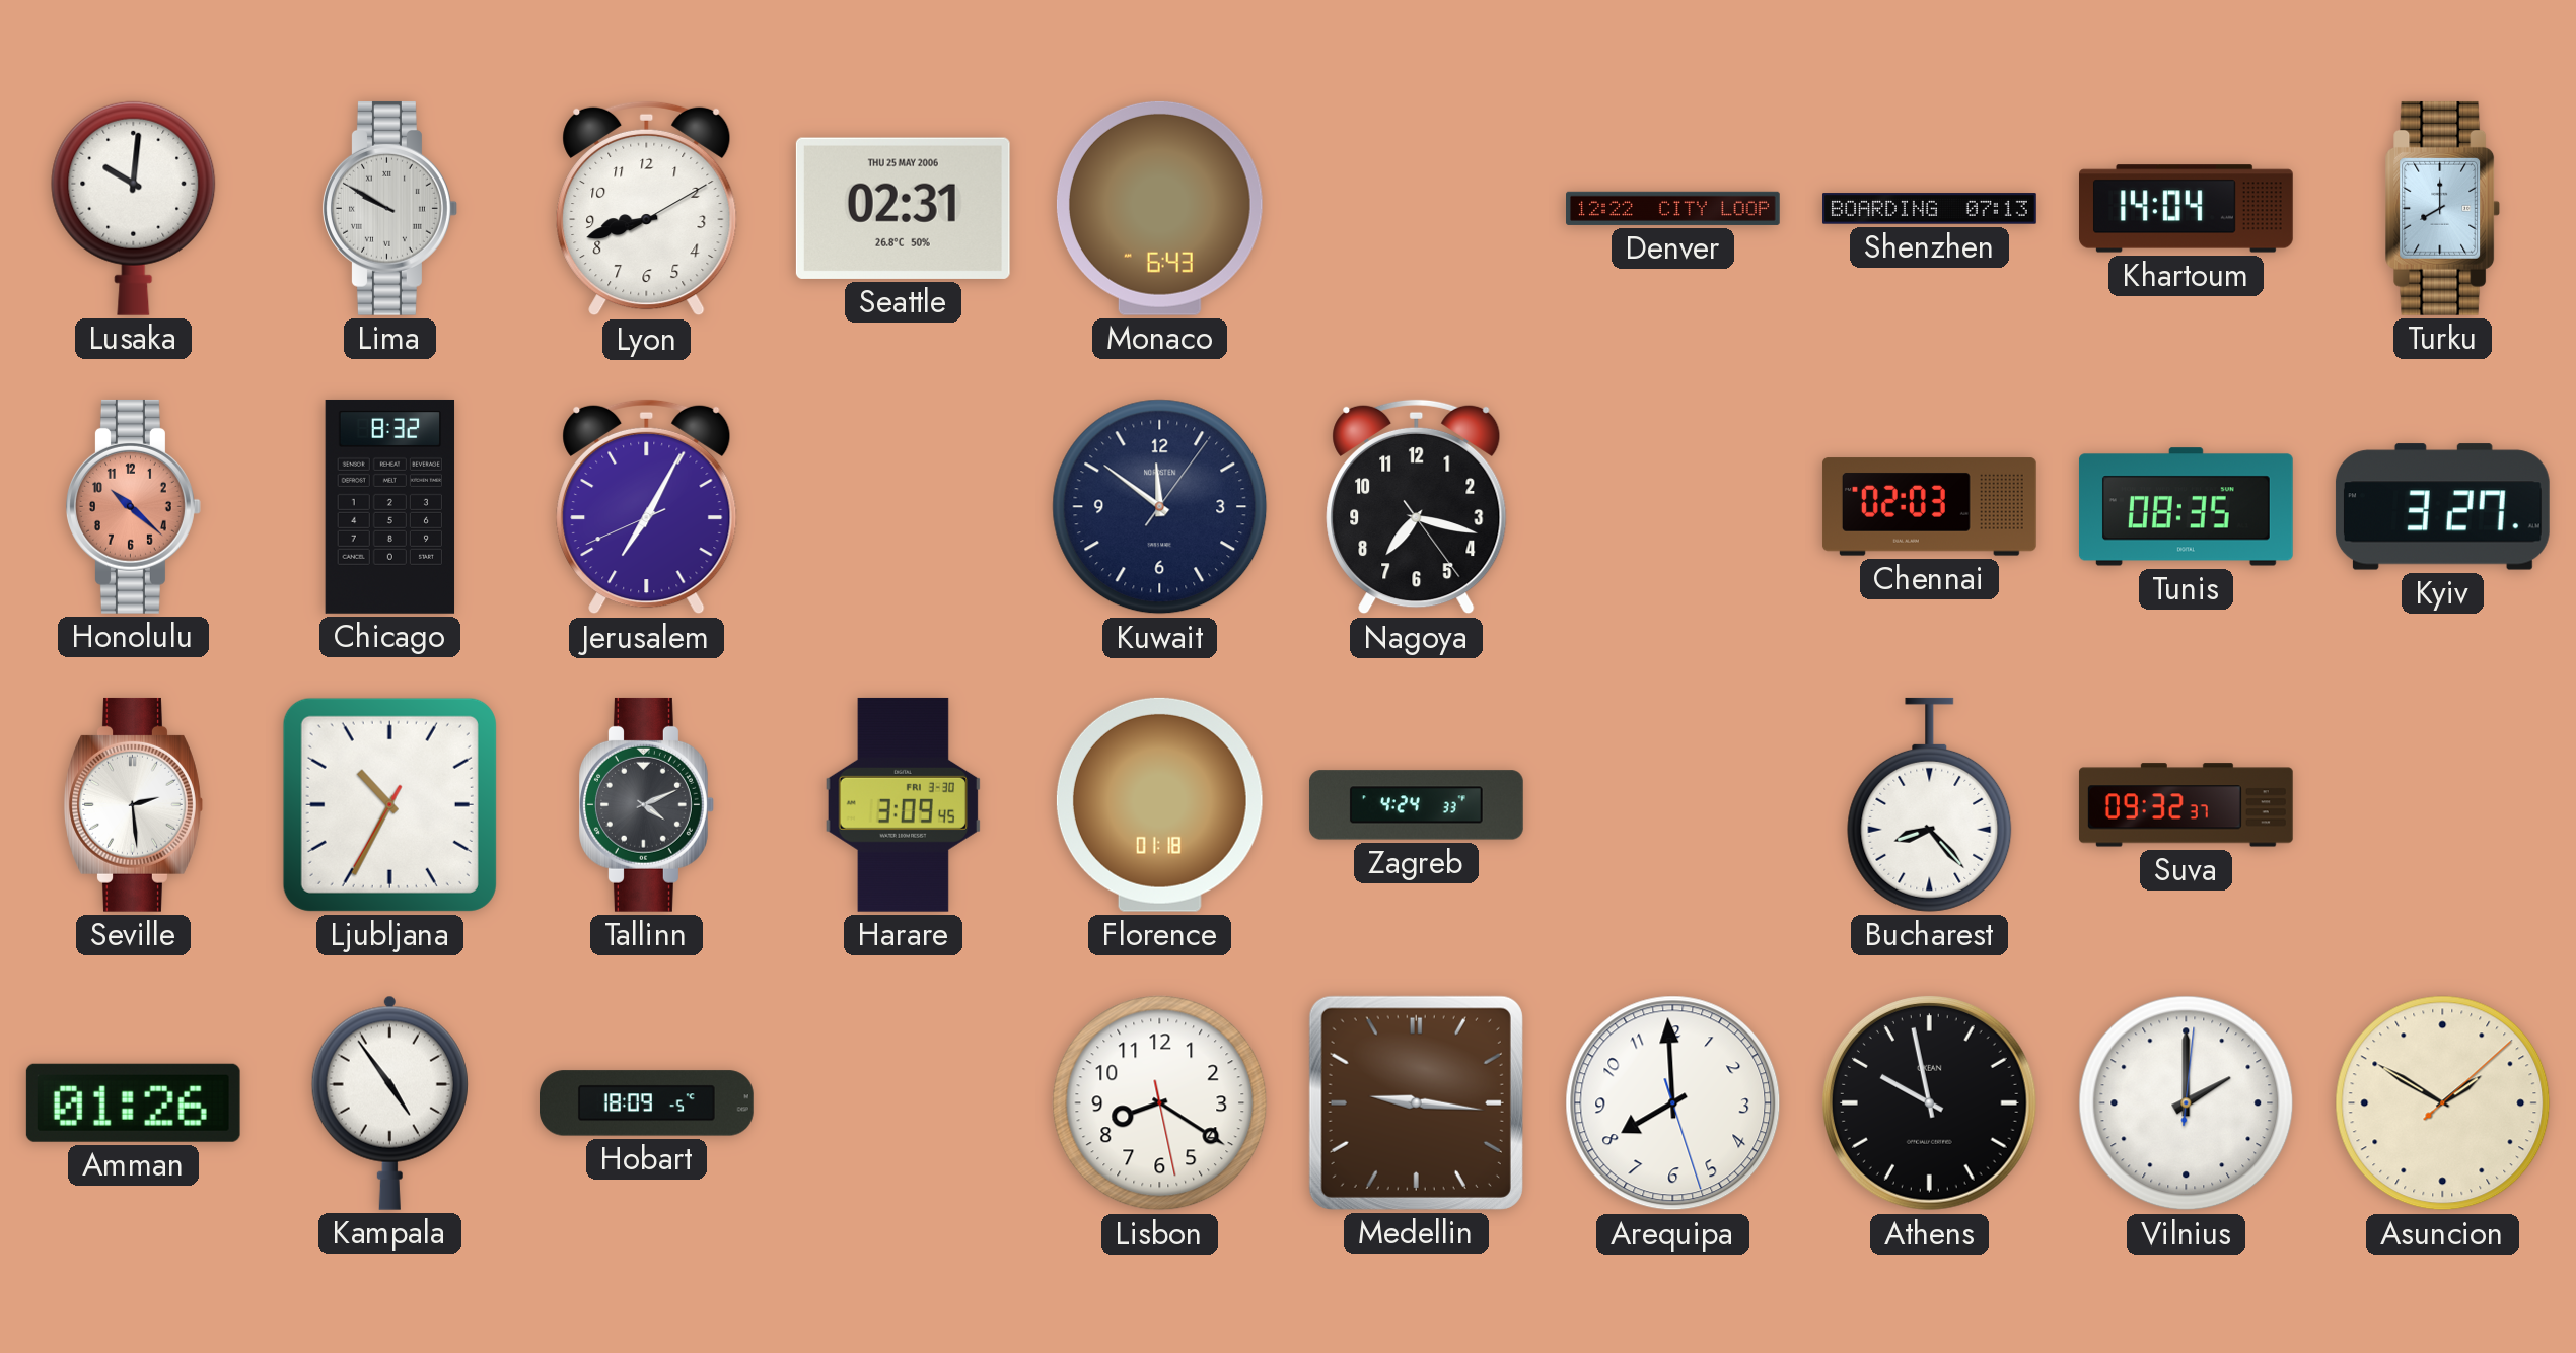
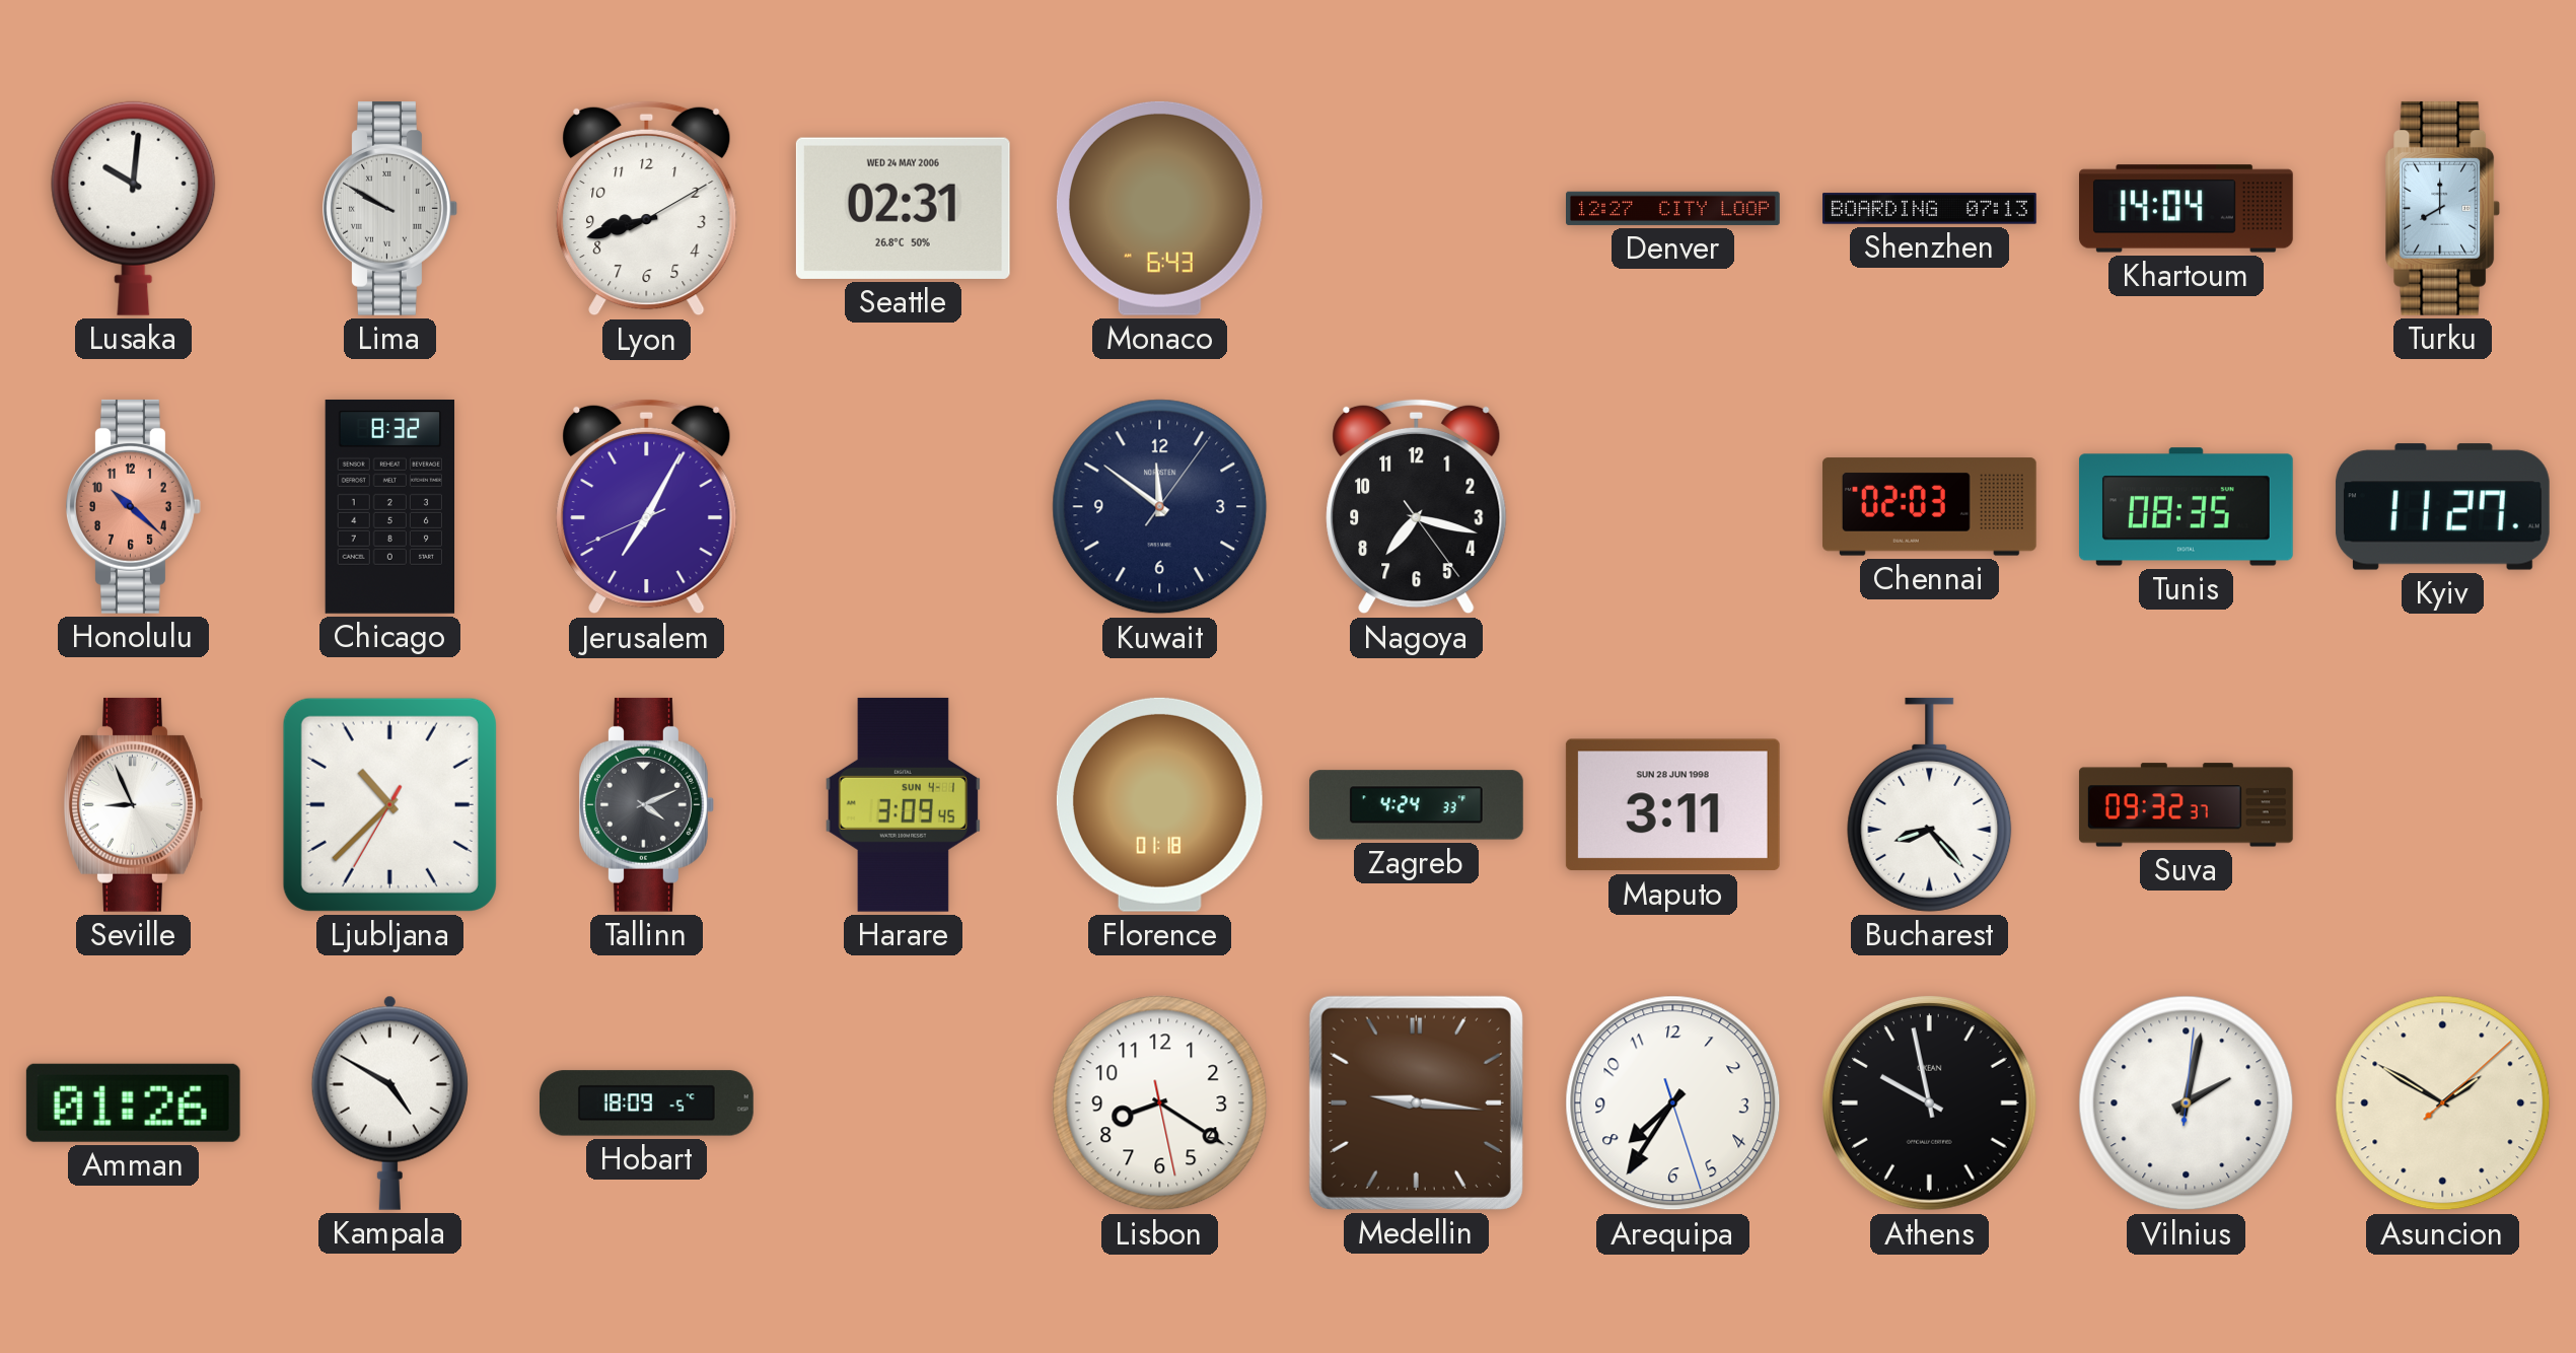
Seattle date: THU 25 MAY 2006 -> WED 24 MAY 2006 (903, 208)
Denver: 12:22 -> 12:27 (1673, 208)
Kyiv: 3:27 -> 11:27 (2442, 507)
Seville: 2:29 -> 8:56 (133, 804)
Ljubljana: 10:34 -> 10:37 (389, 804)
Harare date: FRI 3-30 -> SUN 4-1 (903, 804)
Maputo: none -> 3:11 (1672, 805)
Kampala: 4:54 -> 4:50 (389, 1102)
Arequipa: 7:59 -> 7:35 (1673, 1103)
Vilnius: 2:00 -> 2:02 (2187, 1103)
